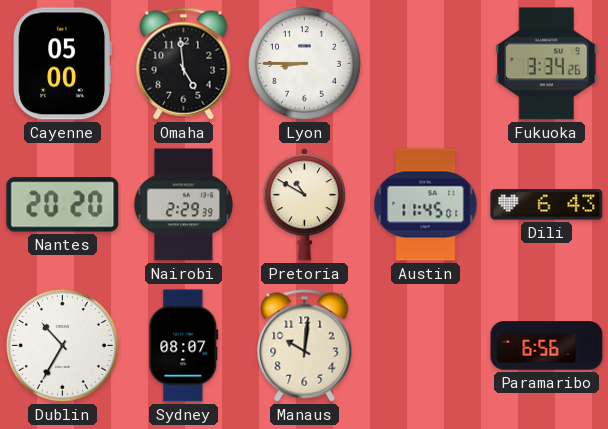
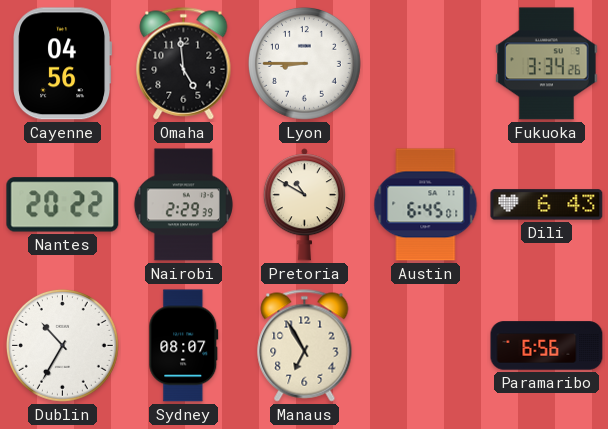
Cayenne: 05:00 -> 04:56 (63, 64)
Nantes: 20:20 -> 20:22 (63, 205)
Austin: 11:45 -> 6:45 (426, 205)
Manaus: 10:01 -> 6:55 (305, 346)
